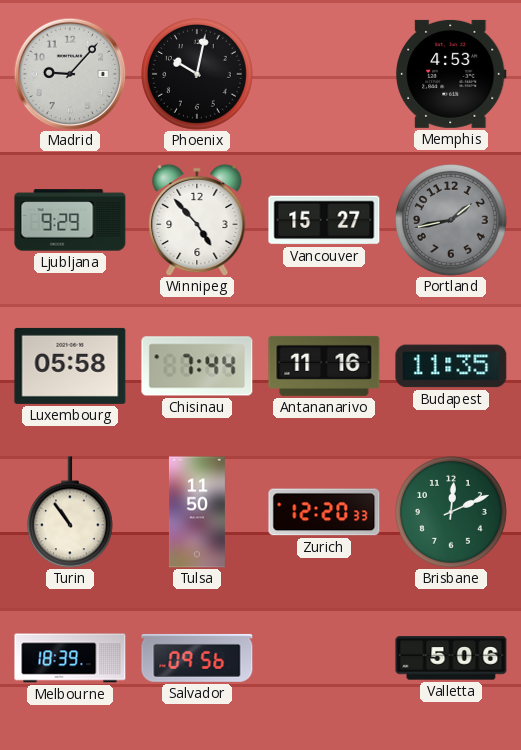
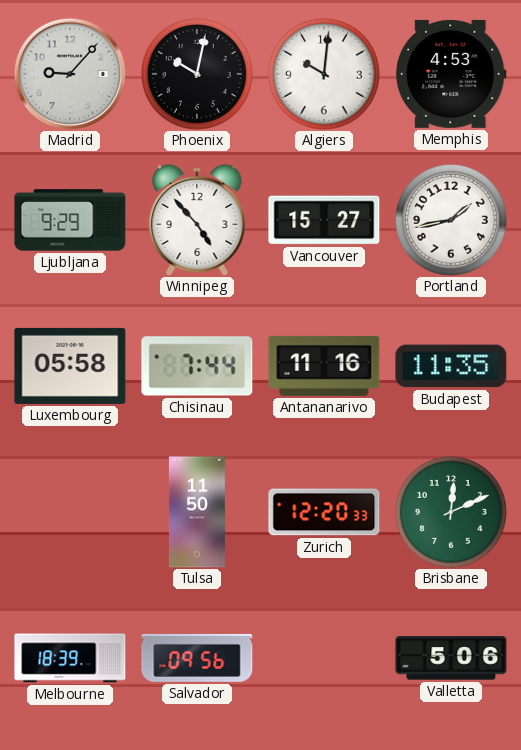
Algiers: none -> 10:01 (324, 74)
Portland dial: grey -> white (451, 220)
Turin: 10:54 -> none (70, 512)
